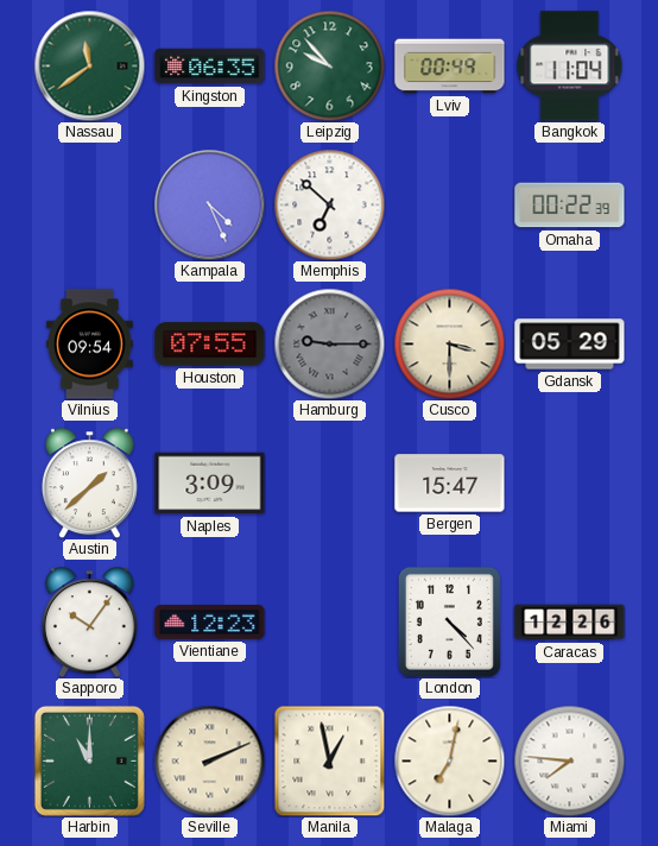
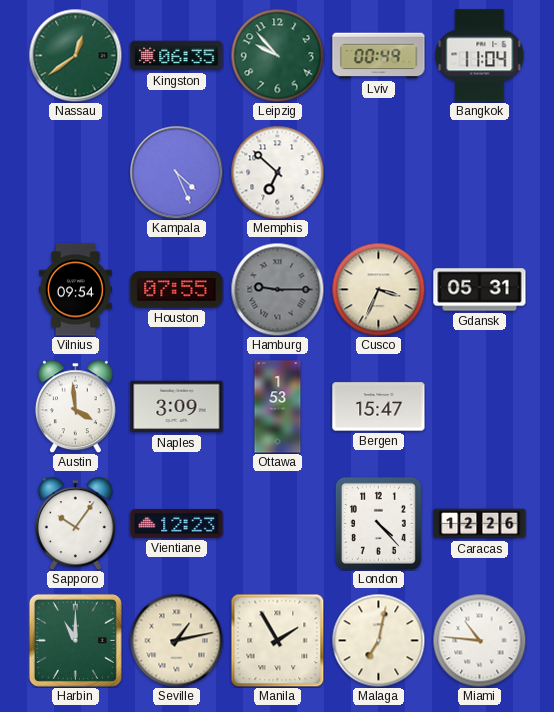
Nassau: 11:39 -> 12:39 (75, 55)
Omaha: 00:22 -> none (570, 206)
Cusco: 3:30 -> 3:34 (378, 289)
Gdansk: 05:29 -> 05:31 (480, 290)
Austin: 1:38 -> 3:59 (75, 406)
Ottawa: none -> 1:53 (278, 407)
Seville: 2:11 -> 1:13 (176, 640)
Manila: 12:58 -> 1:55 (277, 640)
Miami: 7:46 -> 10:46 (479, 640)
